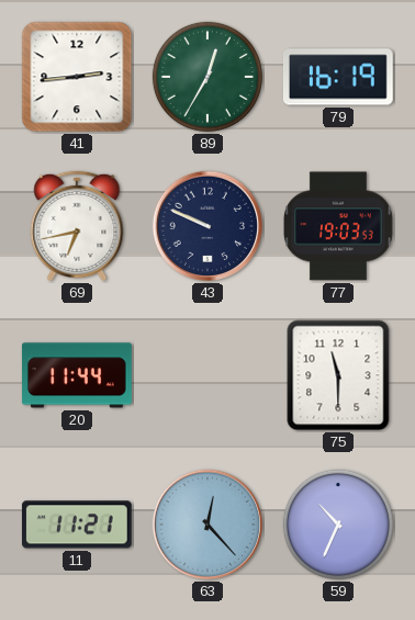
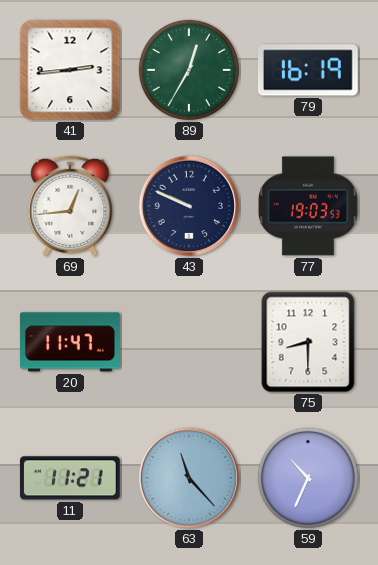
69: 6:43 -> 12:44 (70, 206)
20: 11:44 -> 11:47 (70, 342)
75: 11:30 -> 8:30 (308, 342)
63: 12:23 -> 11:23 (189, 478)
